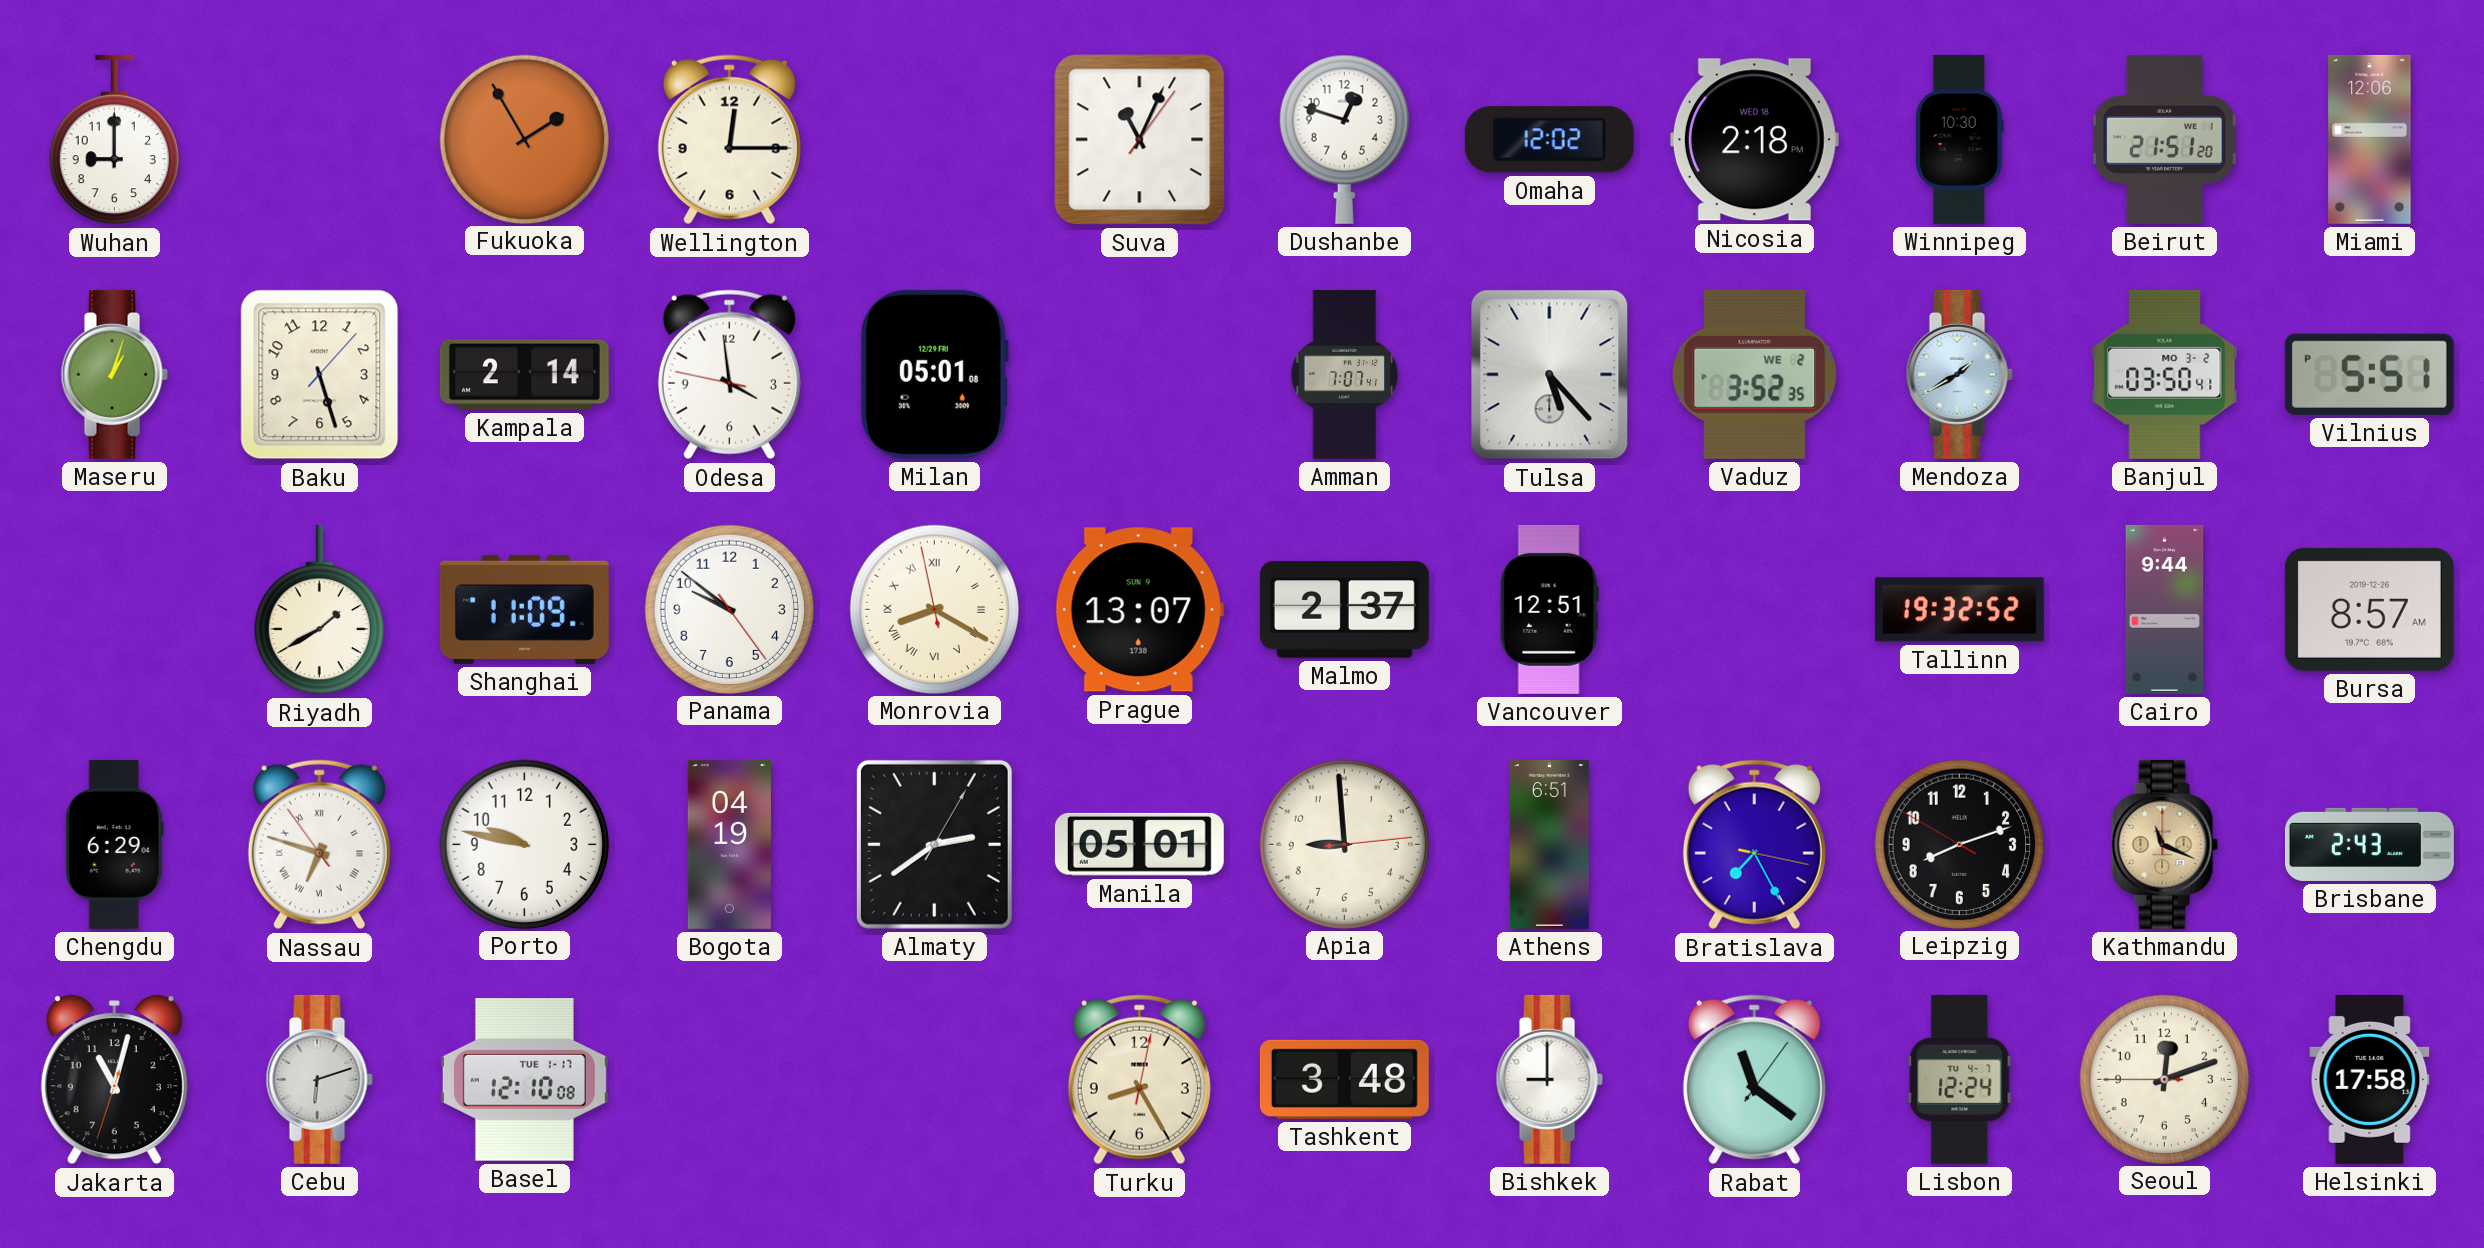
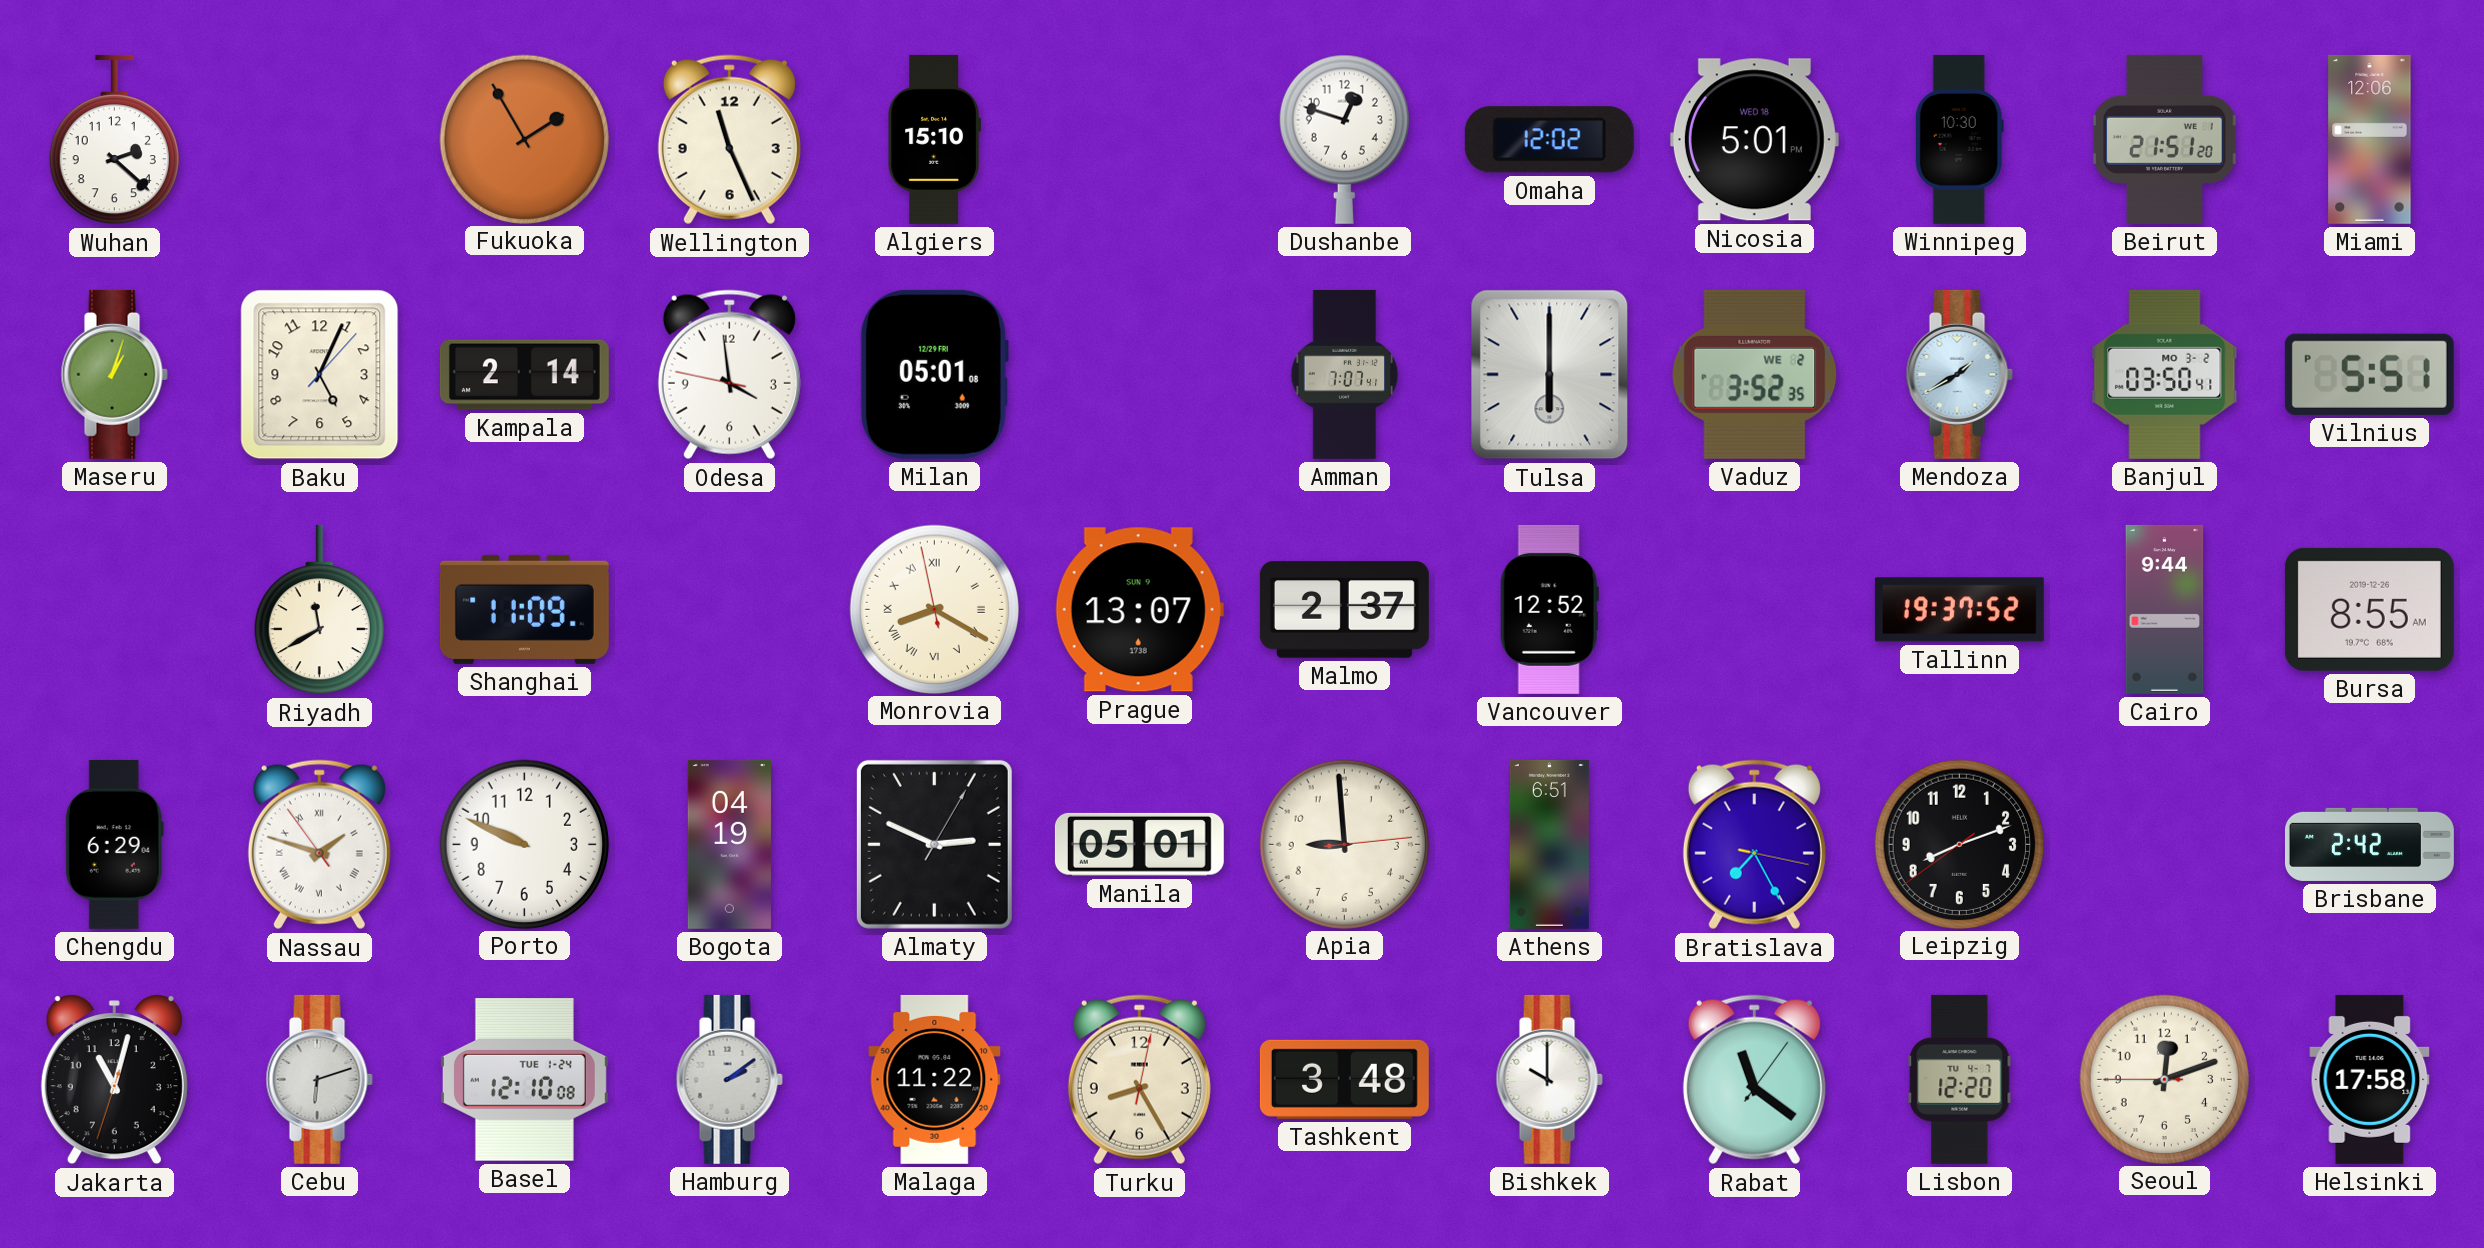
Wuhan: 9:00 -> 2:22 (114, 140)
Wellington: 12:15 -> 11:26 (729, 140)
Algiers: none -> 15:10 (934, 139)
Suva: 11:04 -> none (1140, 140)
Nicosia: 2:18 -> 5:01 (1754, 140)
Baku: 5:27 -> 5:04 (320, 375)
Tulsa: 5:23 -> 6:00 (1550, 375)
Riyadh: 1:40 -> 11:40 (319, 610)
Panama: 9:51 -> none (729, 609)
Vancouver: 12:51 -> 12:52 (1549, 609)
Tallinn: 19:32 -> 19:37 (1959, 610)
Bursa: 8:57 -> 8:55 (2369, 609)
Nassau: 6:47 -> 1:47 (319, 845)
Porto: 9:47 -> 9:49 (524, 844)
Almaty: 2:39 -> 2:49 (934, 844)
Leipzig: 8:11:50 -> 8:11:39 (1959, 844)
Kathmandu: 11:19 -> none (2164, 844)
Brisbane: 2:43 -> 2:42 (2369, 844)
Basel date: TUE 1-17 -> TUE 1-24 (524, 1080)
Hamburg: none -> 2:09 (729, 1079)
Malaga: none -> 11:22 (935, 1079)
Bishkek: 9:00 -> 10:00 (1549, 1079)
Lisbon: 12:24 -> 12:20 (1960, 1079)
